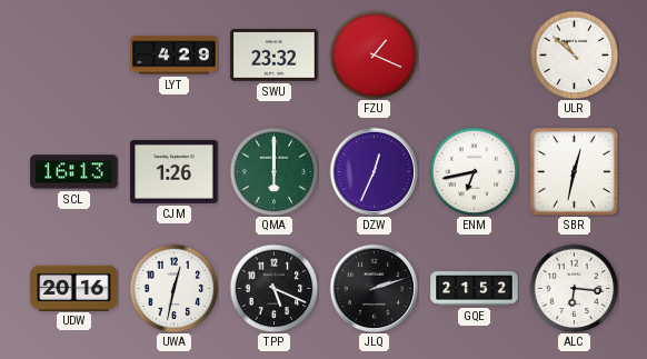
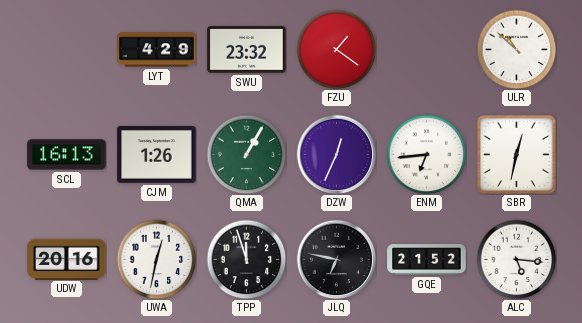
FZU: 1:19 -> 1:21 (336, 49)
QMA: 6:00 -> 1:05 (246, 154)
ENM: 6:43 -> 6:44 (426, 154)
TPP: 5:19 -> 11:57 (246, 259)
JLQ: 2:12 -> 6:47 (336, 259)
ALC: 6:16 -> 5:16 (516, 259)
